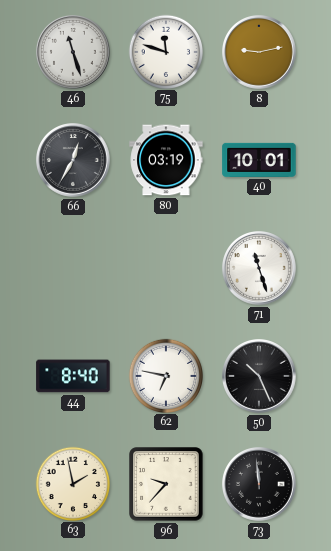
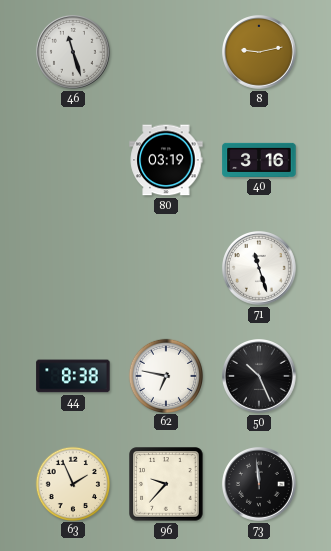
75: 11:48 -> none (165, 51)
66: 12:35 -> none (74, 161)
40: 10:01 -> 3:16 (259, 160)
44: 8:40 -> 8:38 (73, 376)
63: 1:58 -> 1:56 (72, 483)
